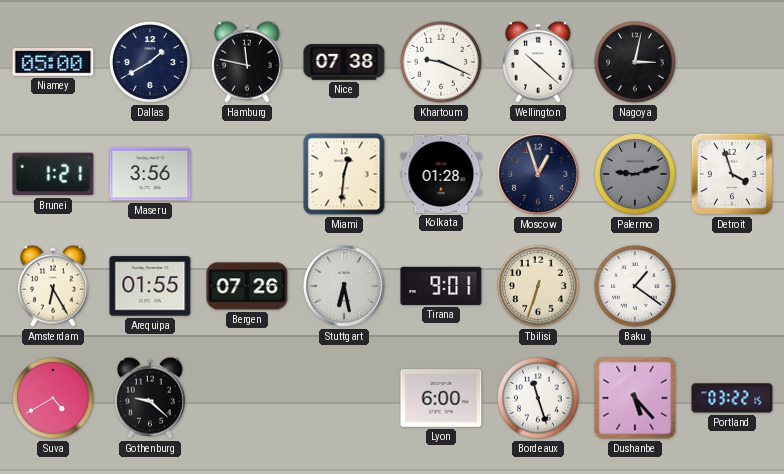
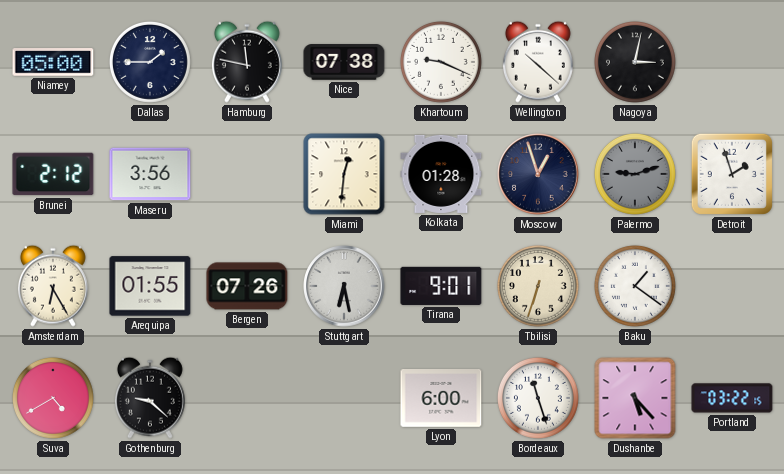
Dallas: 1:40 -> 1:45 (150, 62)
Brunei: 1:21 -> 2:12 (53, 174)
Detroit: 3:57 -> 1:57 (732, 174)
